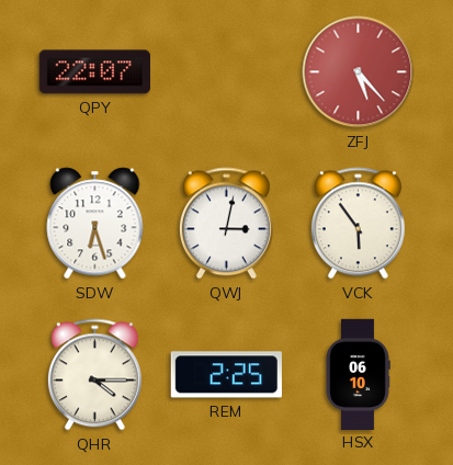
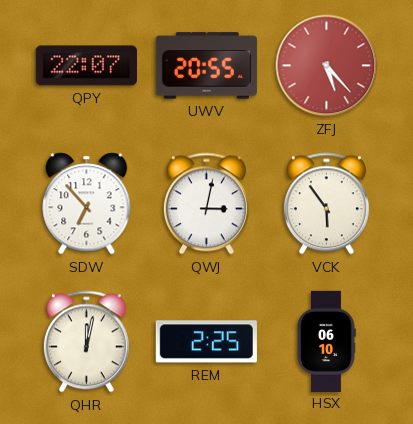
UWV: none -> 20:55 (206, 66)
SDW: 6:27 -> 6:53 (87, 204)
QHR: 4:15 -> 12:02 (86, 342)
